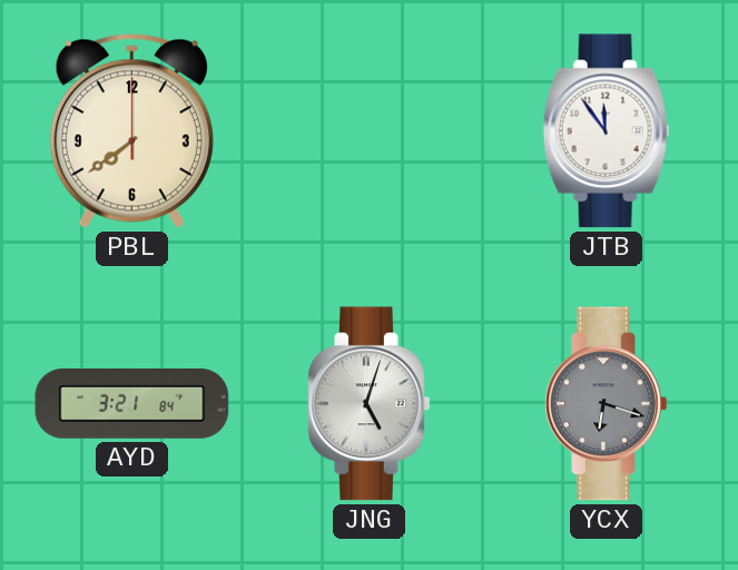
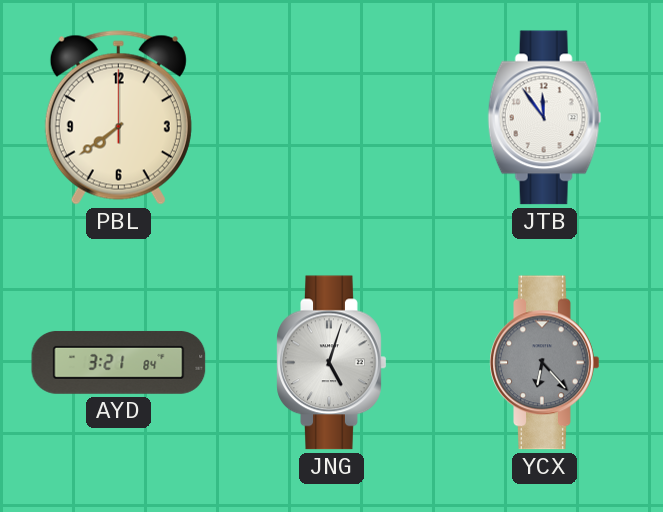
YCX: 6:18 -> 6:23 (545, 363)
